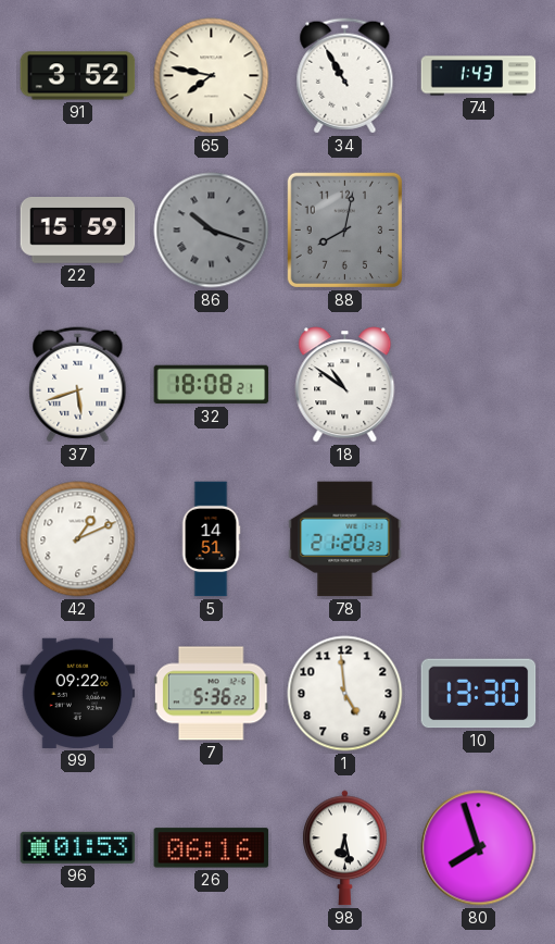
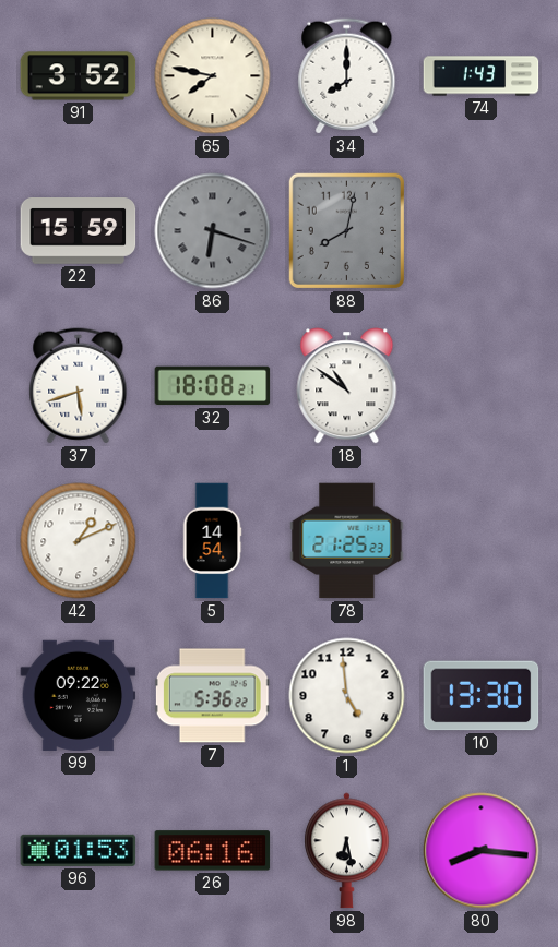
34: 10:55 -> 8:00 (347, 76)
86: 10:18 -> 6:18 (213, 231)
5: 14:51 -> 14:54 (212, 541)
78: 21:20 -> 21:25 (347, 541)
80: 7:57 -> 8:16 (482, 851)
